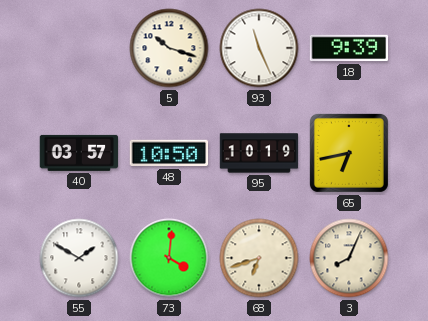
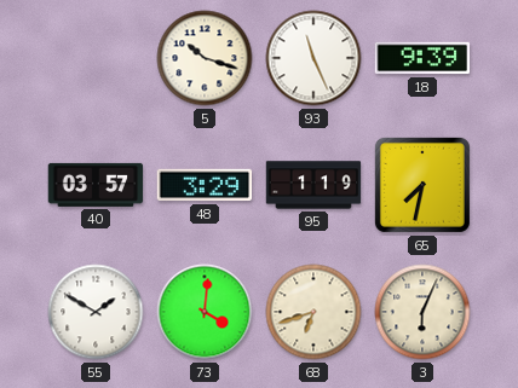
48: 10:50 -> 3:29 (205, 185)
95: 10:19 -> 1:19 (313, 185)
65: 6:43 -> 7:32 (422, 185)
3: 8:04 -> 6:04 (422, 312)
